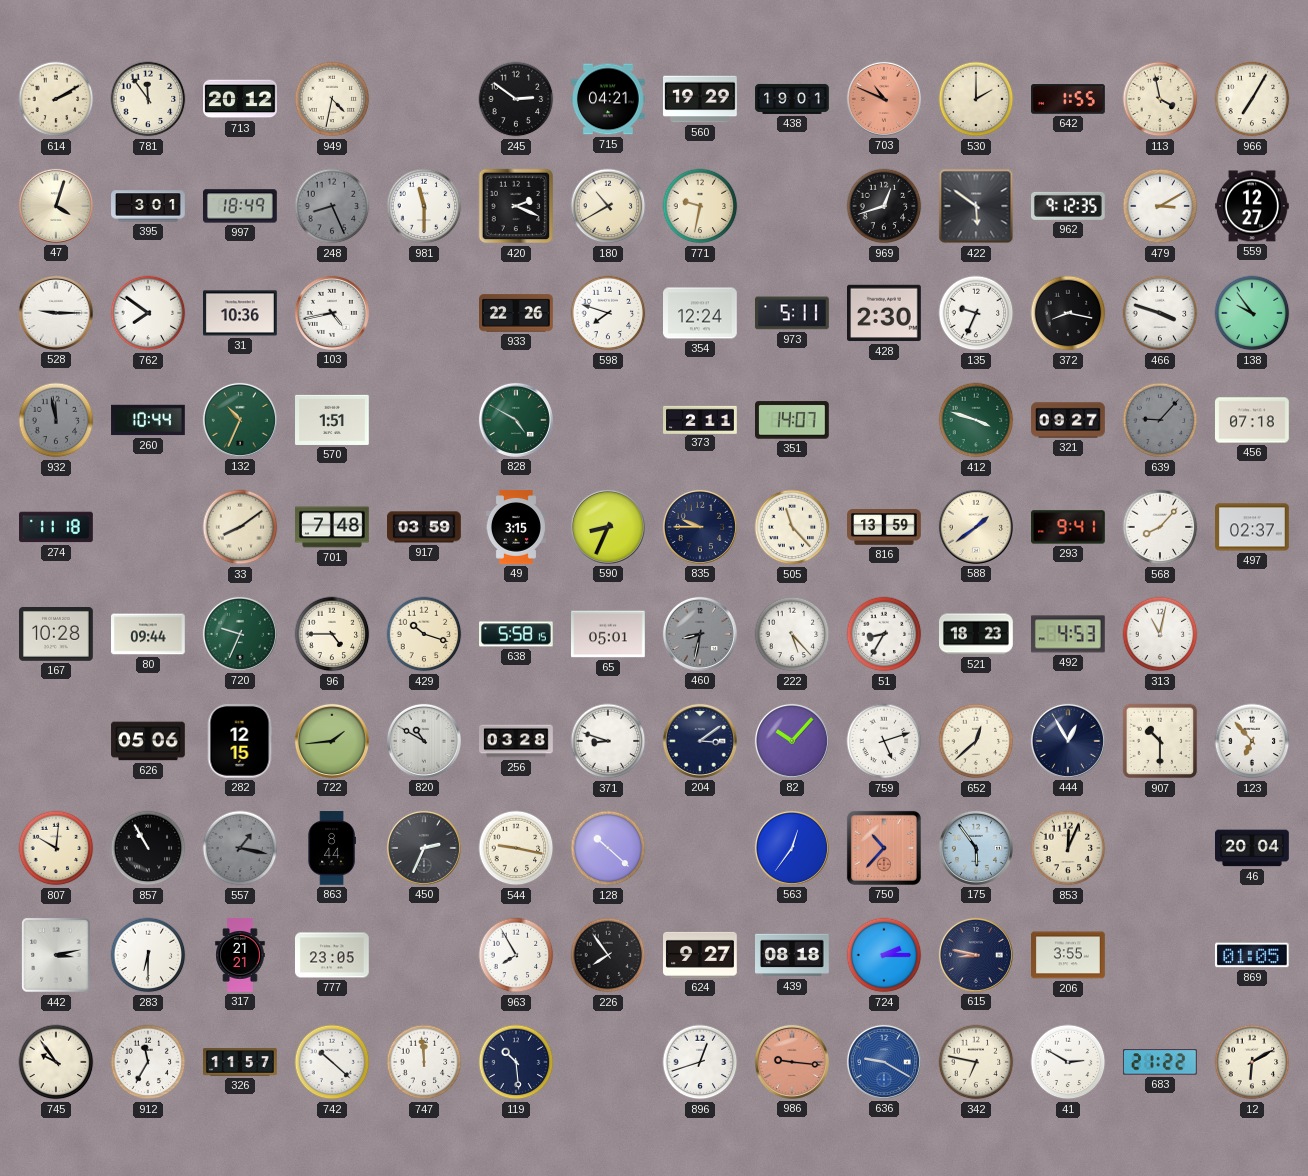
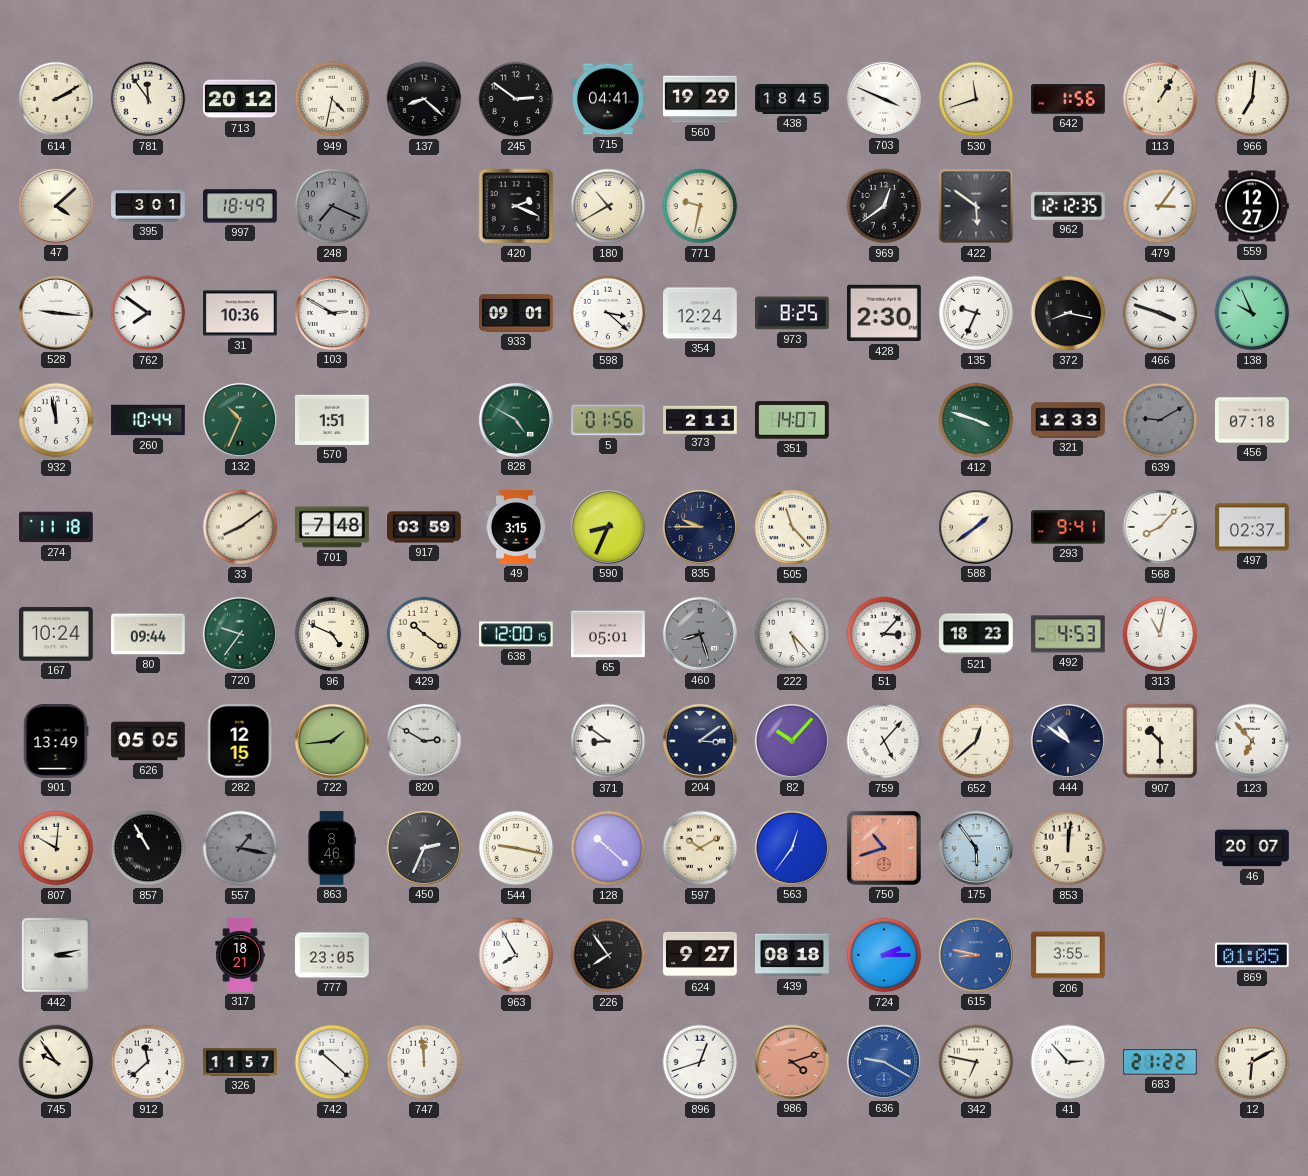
137: none -> 8:22 (424, 99)
715: 04:21 -> 04:41 (609, 99)
438: 19:01 -> 18:45 (792, 99)
703: 10:49 -> 3:49 (884, 99)
703 dial: salmon -> white (884, 99)
530: 2:00 -> 11:42 (976, 99)
642: 1:55 -> 1:56 (1068, 99)
113: 3:58 -> 1:05 (1160, 99)
966: 7:05 -> 7:01 (1252, 99)
47: 4:03 -> 4:08 (56, 206)
248: 8:26 -> 7:19 (332, 206)
981: 11:30 -> none (424, 206)
969: 12:42 -> 12:39 (884, 206)
962: 9:12 -> 12:12 (1069, 206)
479: 3:10 -> 3:06 (1160, 206)
528: 9:15 -> 9:16 (56, 313)
103: 4:43 -> 2:50 (332, 313)
933: 22:26 -> 09:01 (517, 313)
598: 7:48 -> 3:22 (608, 313)
973: 5:11 -> 8:25 (793, 313)
138: 9:54 -> 9:56 (1252, 313)
932 dial: grey -> white (56, 420)
5: none -> 01:56 (608, 420)
321: 09:27 -> 12:33 (1068, 420)
639: 9:07 -> 9:10 (1160, 420)
816: 13:59 -> none (885, 528)
167: 10:28 -> 10:24 (57, 635)
720: 9:34 -> 9:36 (240, 634)
96: 4:45 -> 4:49 (332, 634)
429: 10:18 -> 10:21 (424, 634)
638: 5:58 -> 12:00 (517, 634)
460: 8:32 -> 8:27 (700, 634)
51: 8:35 -> 3:07 (884, 634)
901: none -> 13:49 (56, 742)
626: 05:06 -> 05:05 (148, 741)
820: 10:50 -> 2:50 (424, 741)
256: 03:28 -> none (516, 741)
371: 8:48 -> 8:51 (608, 741)
759: 5:12 -> 5:07 (884, 741)
444: 12:55 -> 10:51 (1068, 741)
863: 8:44 -> 8:46 (332, 848)
597: none -> 10:10 (700, 848)
750: 10:37 -> 10:42 (884, 848)
853: 12:04 -> 12:01 (1068, 848)
46: 20:04 -> 20:07 (1253, 848)
283: 6:30 -> none (148, 955)
317: 21:21 -> 18:21 (240, 955)
615 dial: navy -> blue (976, 955)
912: 11:35 -> 11:38 (148, 1062)
119: 10:29 -> none (516, 1062)
986: 9:16 -> 4:12 (792, 1062)
41: 2:50 -> 2:53 (1068, 1062)
